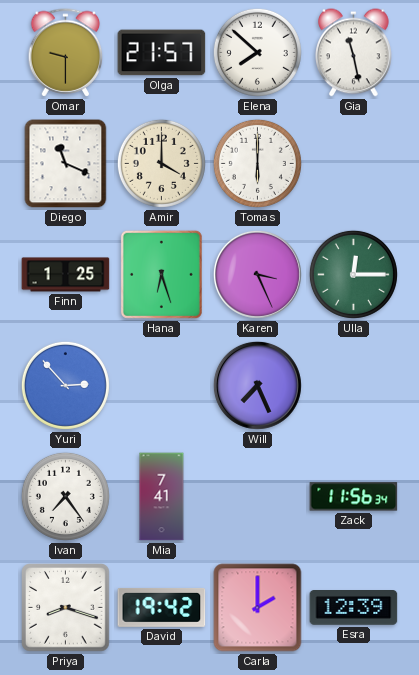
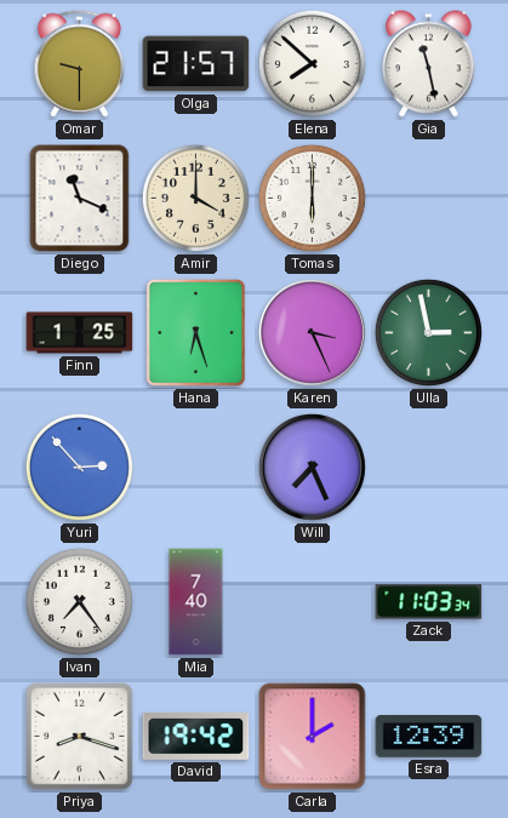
Ulla: 12:15 -> 2:58 (428, 332)
Mia: 7:41 -> 7:40 (196, 602)
Zack: 11:56 -> 11:03 (429, 602)
